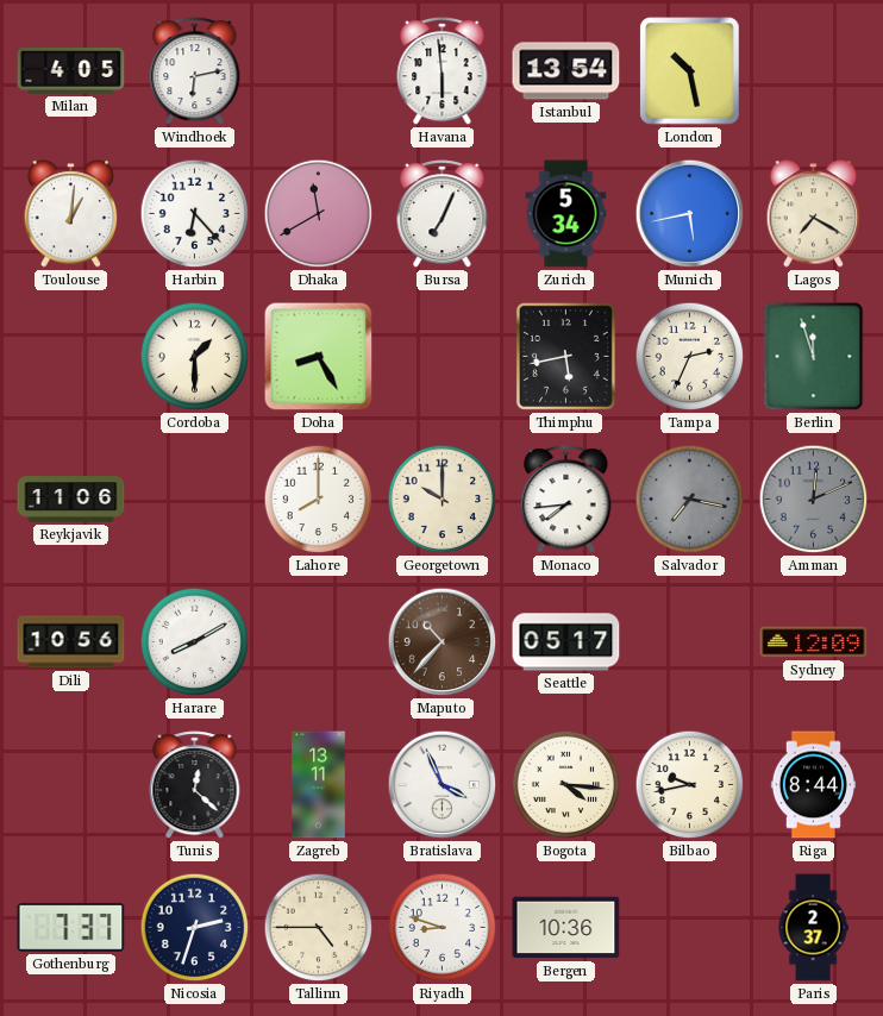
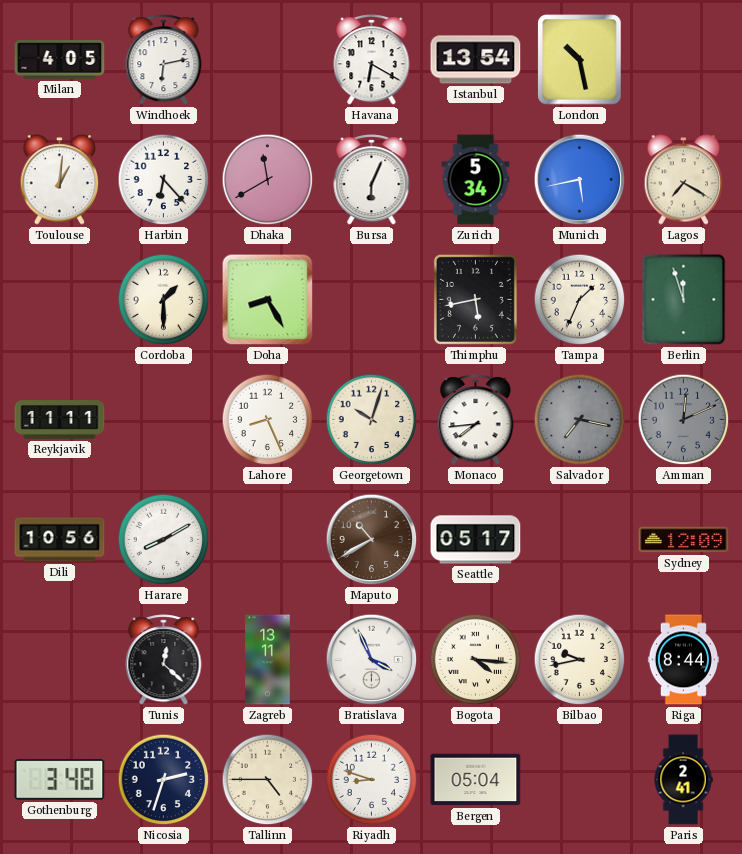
Havana: 5:59 -> 6:20 (372, 60)
Bursa: 7:04 -> 6:04 (372, 180)
Tampa: 2:34 -> 1:34 (580, 300)
Reykjavik: 11:06 -> 11:11 (60, 420)
Lahore: 8:00 -> 8:26 (268, 420)
Georgetown: 10:00 -> 10:03 (372, 420)
Maputo: 10:37 -> 10:40 (372, 540)
Gothenburg: 7:37 -> 3:48 (60, 779)
Bergen: 10:36 -> 05:04 (476, 780)
Paris: 2:37 -> 2:41 (683, 780)
